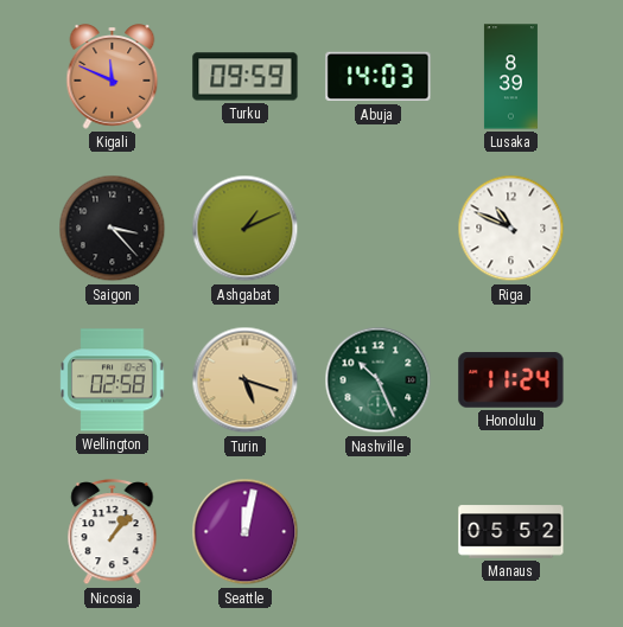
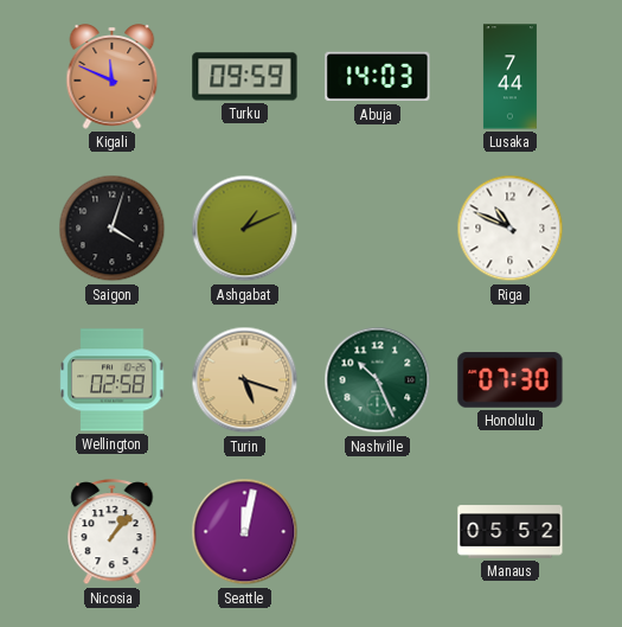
Lusaka: 8:39 -> 7:44 (509, 77)
Saigon: 3:23 -> 4:03 (113, 229)
Honolulu: 11:24 -> 07:30 (511, 380)
